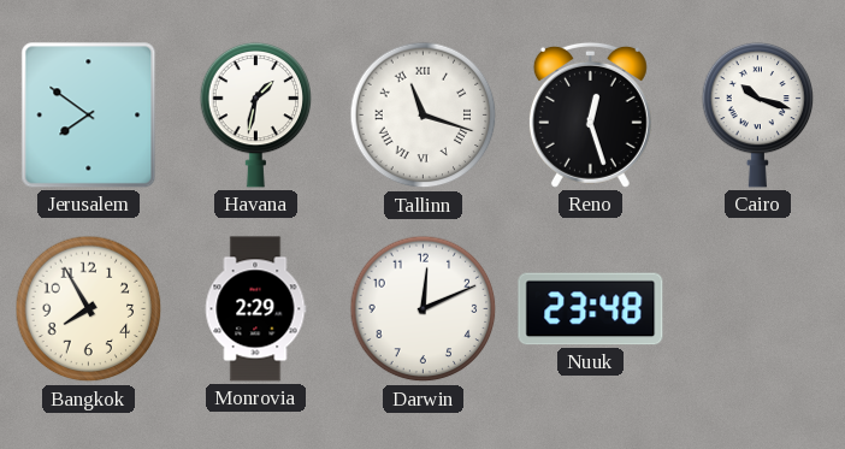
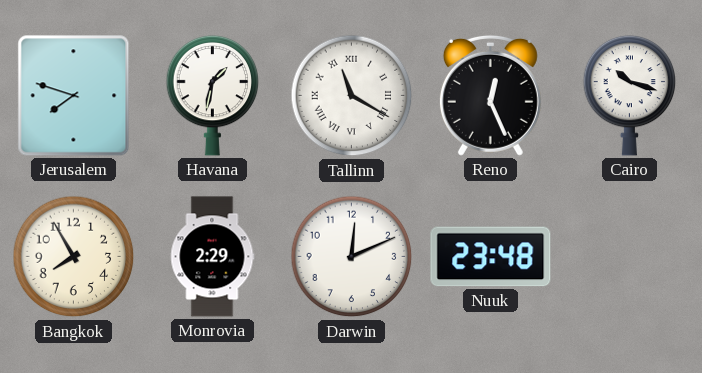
Jerusalem: 7:51 -> 7:48 (74, 96)
Tallinn: 11:18 -> 11:20 (352, 96)
Reno: 12:27 -> 12:26 (490, 95)
